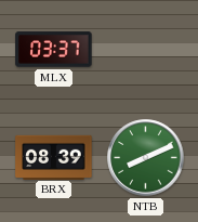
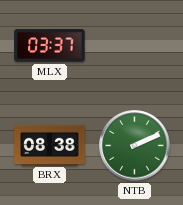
BRX: 08:39 -> 08:38 (50, 145)
NTB: 8:11 -> 2:11 (135, 146)
